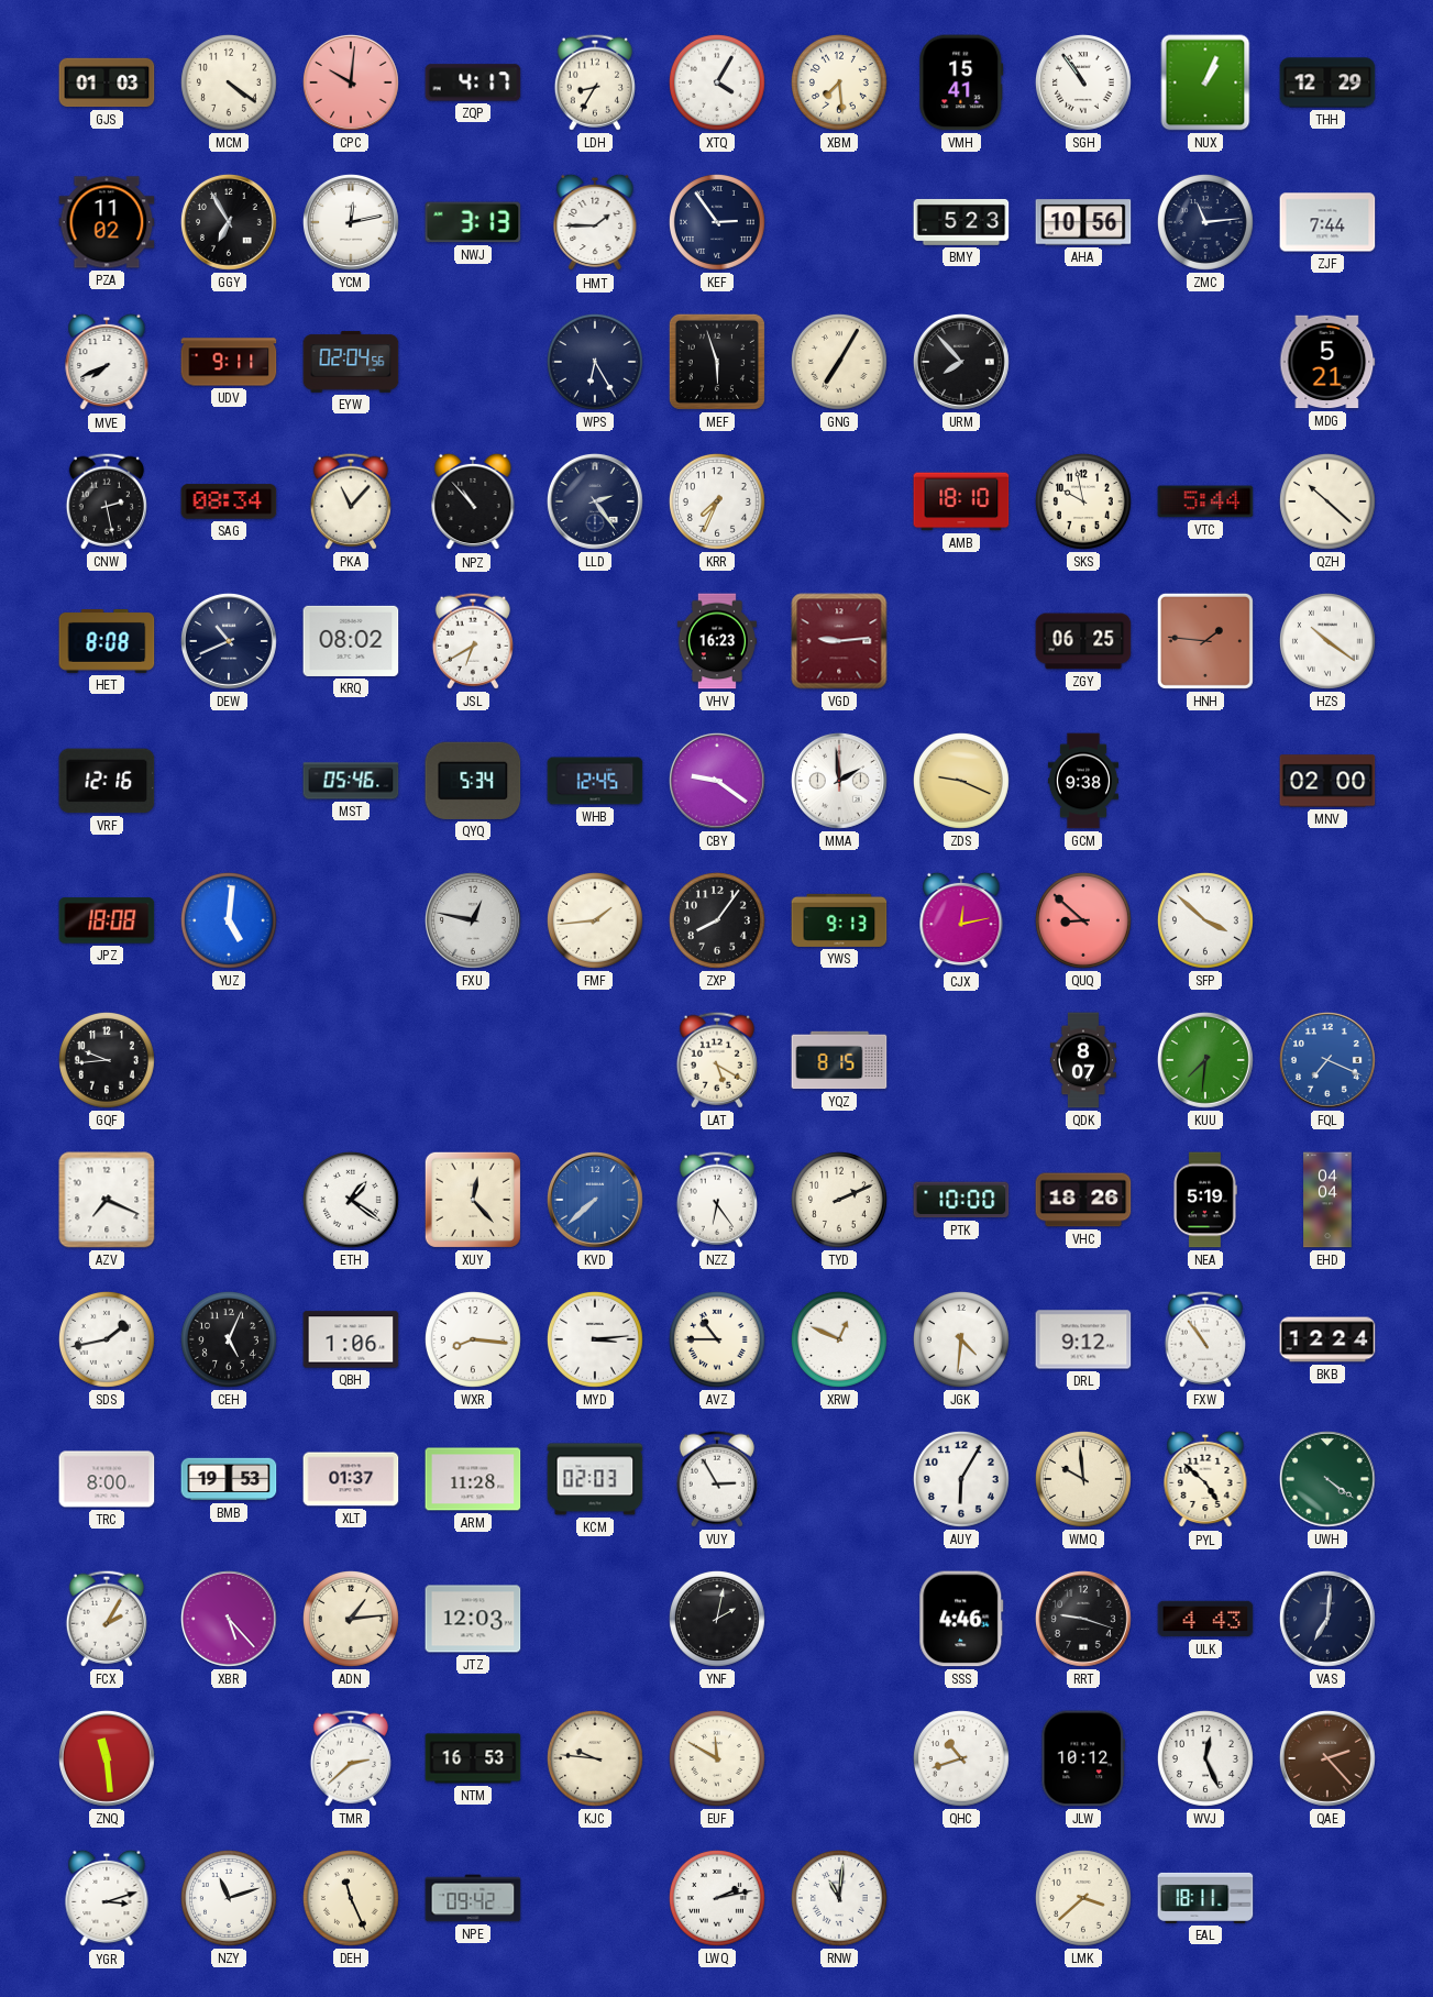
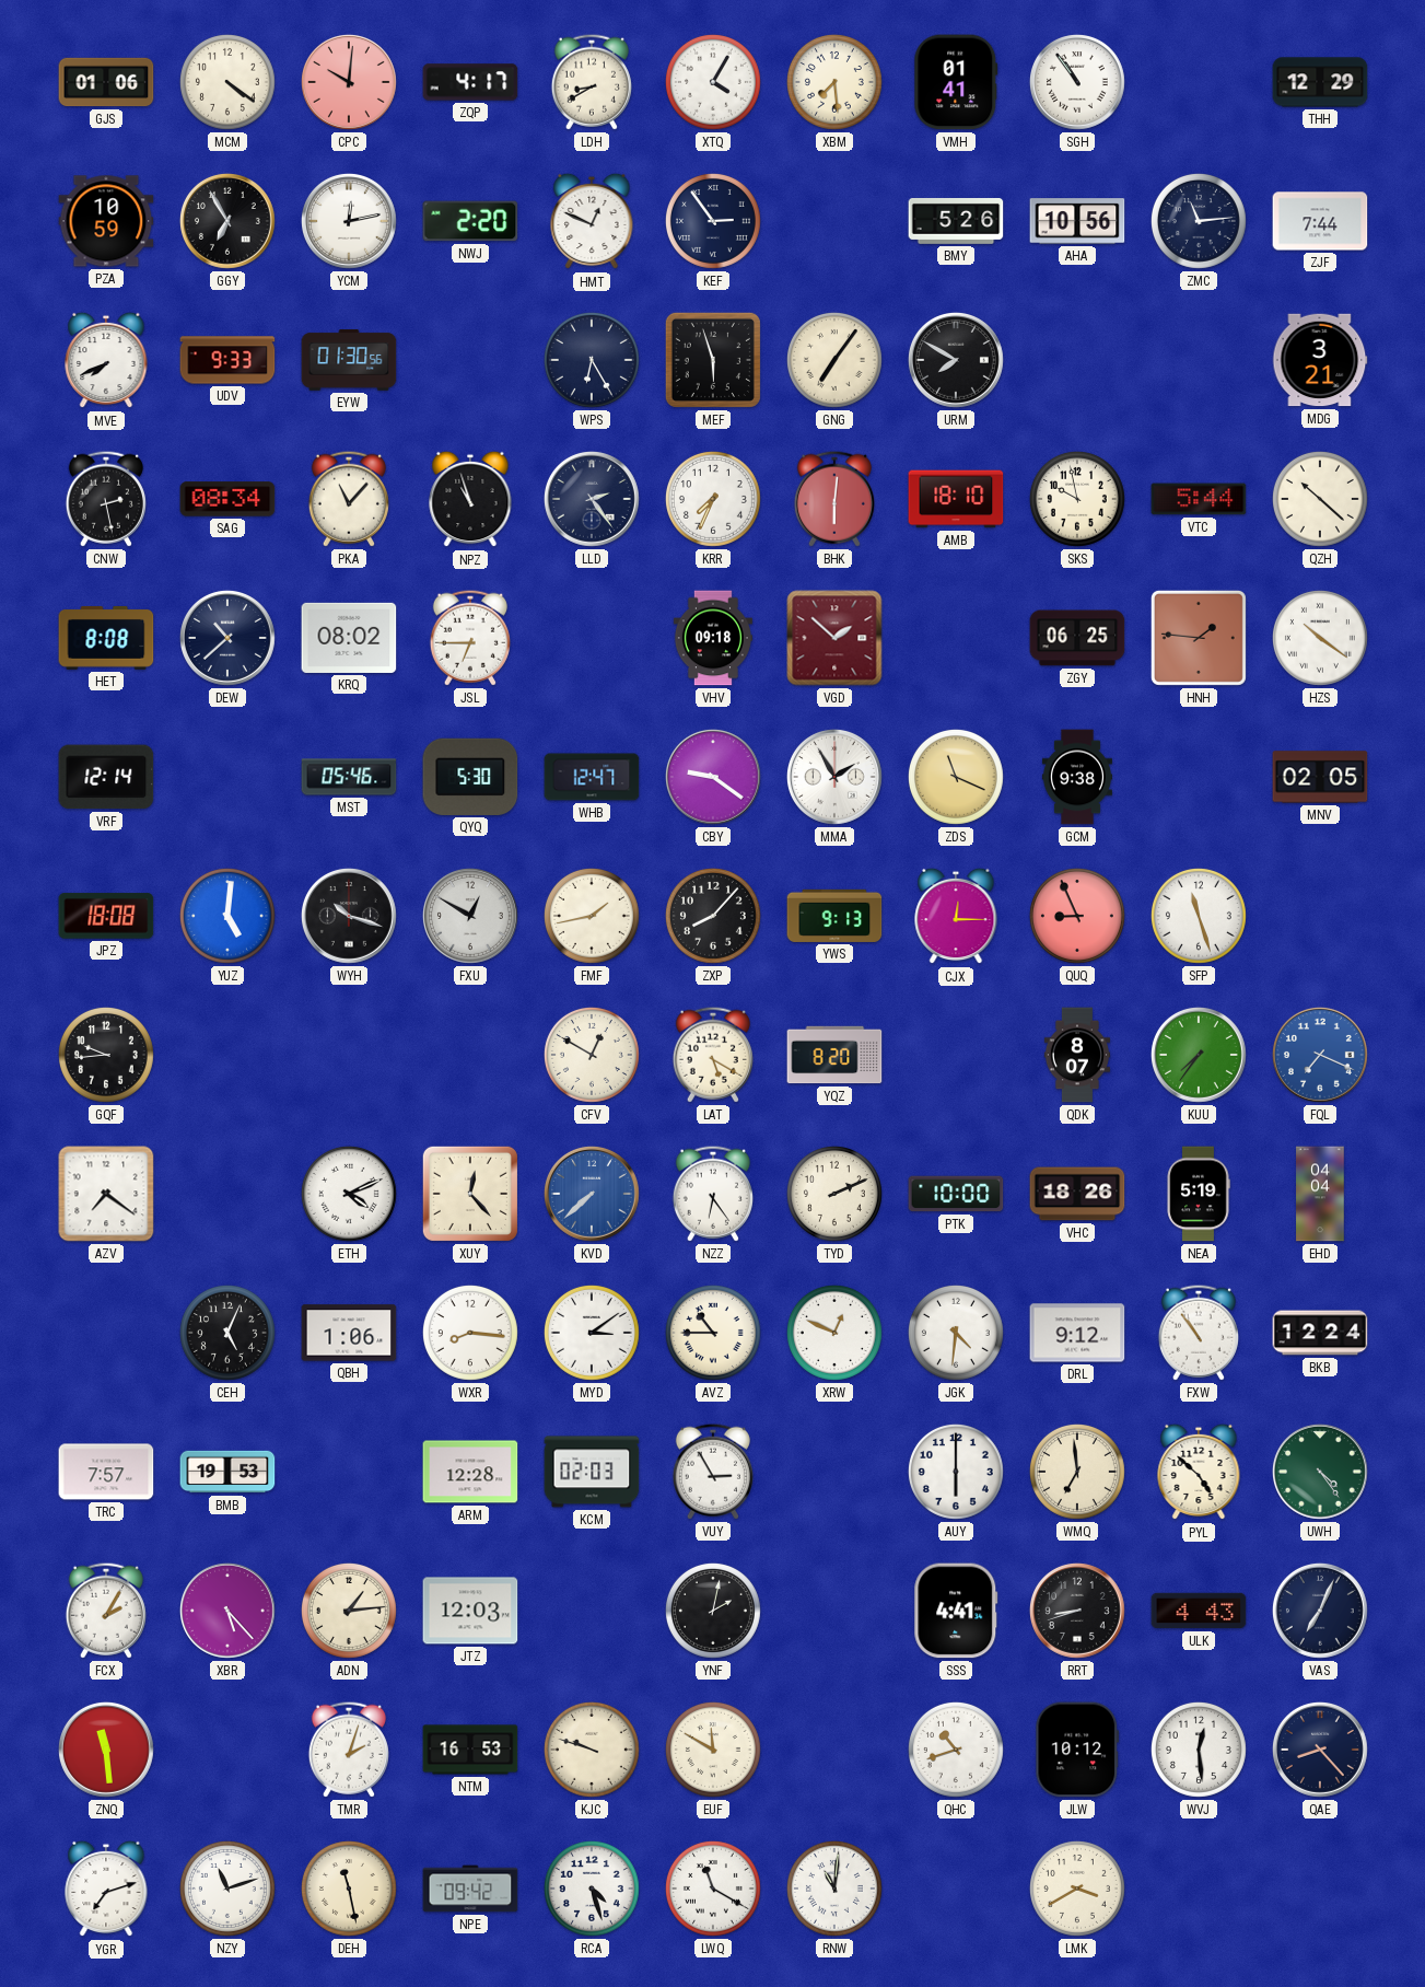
GJS: 01:03 -> 01:06 (106, 82)
LDH: 8:35 -> 8:40 (592, 82)
VMH: 15:41 -> 01:41 (956, 82)
NUX: 1:04 -> none (1205, 82)
PZA: 11:02 -> 10:59 (106, 221)
NWJ: 3:13 -> 2:20 (470, 221)
HMT: 1:45 -> 12:49 (592, 221)
BMY: 5:23 -> 5:26 (956, 221)
UDV: 9:11 -> 9:33 (227, 360)
EYW: 02:04 -> 01:30 (349, 360)
GNG: 7:05 -> 7:06 (834, 360)
URM: 7:53 -> 7:50 (956, 360)
MDG: 5:21 -> 3:21 (1320, 360)
NPZ: 10:53 -> 10:57 (470, 499)
BHK: none -> 6:01 (834, 499)
DEW: 10:41 -> 10:38 (227, 638)
JSL: 6:40 -> 6:45 (470, 638)
VHV: 16:23 -> 09:18 (713, 638)
VGD: 9:14 -> 1:52 (834, 638)
VRF: 12:16 -> 12:14 (106, 777)
QYQ: 5:34 -> 5:30 (470, 777)
WHB: 12:45 -> 12:47 (592, 777)
MMA: 1:59 -> 1:55 (834, 777)
ZDS: 9:19 -> 11:19 (956, 777)
MNV: 02:00 -> 02:05 (1320, 777)
WYH: none -> 10:18 (349, 916)
FXU: 12:47 -> 12:50 (470, 916)
FMF: 1:44 -> 1:43 (592, 916)
ZXP: 8:06 -> 8:07 (713, 916)
CJX: 12:13 -> 12:15 (956, 916)
QUQ: 8:52 -> 8:56 (1077, 916)
SFP: 3:52 -> 11:27 (1199, 916)
CFV: none -> 12:50 (592, 1055)
YQZ: 8:15 -> 8:20 (834, 1055)
KUU: 7:31 -> 7:36 (1199, 1055)
AZV: 7:19 -> 7:21 (106, 1194)
ETH: 1:21 -> 4:11 (349, 1194)
SDS: 1:43 -> none (107, 1339)
MYD: 3:14 -> 3:09 (592, 1333)
TRC: 8:00 -> 7:57 (106, 1472)
XLT: 01:37 -> none (351, 1479)
ARM: 11:28 -> 12:28 (470, 1472)
AUY: 6:05 -> 6:00 (956, 1472)
WMQ: 9:59 -> 6:59 (1077, 1472)
UWH: 4:21 -> 4:24 (1320, 1472)
SSS: 4:46 -> 4:41 (956, 1611)
RRT: 9:18 -> 8:42 (1077, 1611)
VAS: 7:01 -> 7:04 (1320, 1611)
TMR: 2:38 -> 2:03 (349, 1750)
KJC: 9:46 -> 9:48 (592, 1750)
WVJ: 12:26 -> 12:29 (1199, 1750)
QAE: 2:23 -> 8:23 (1320, 1750)
QAE dial: brown -> navy (1320, 1750)
YGR: 3:12 -> 7:12 (106, 1889)
DEH: 11:26 -> 11:28 (349, 1889)
RCA: none -> 4:27 (592, 1889)
LWQ: 2:13 -> 11:20 (713, 1889)
LMK: 3:38 -> 3:40 (1077, 1889)
EAL: 18:11 -> none (1205, 1898)
